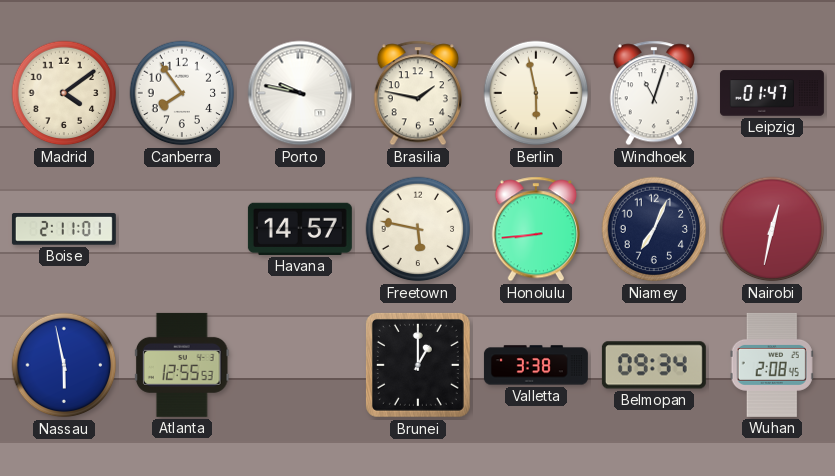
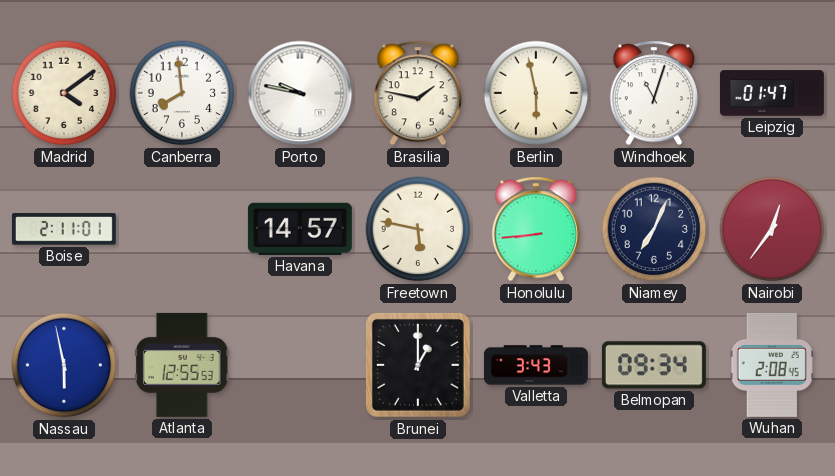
Canberra: 7:54 -> 7:59 (182, 93)
Nairobi: 12:32 -> 12:36 (772, 229)
Valletta: 3:38 -> 3:43 (536, 365)
